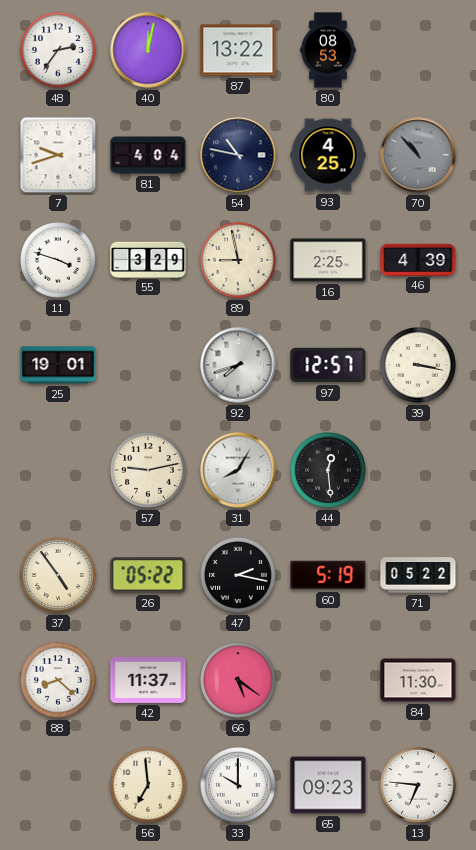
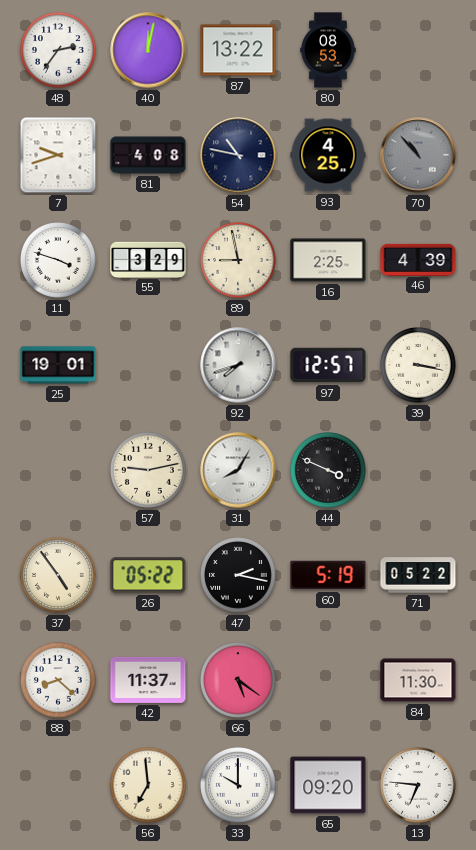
81: 4:04 -> 4:08 (148, 155)
44: 12:29 -> 3:49 (328, 470)
65: 09:23 -> 09:20 (328, 785)
